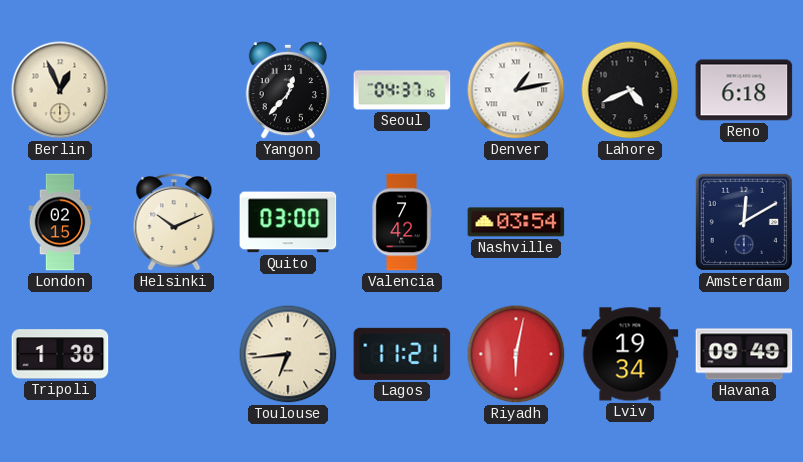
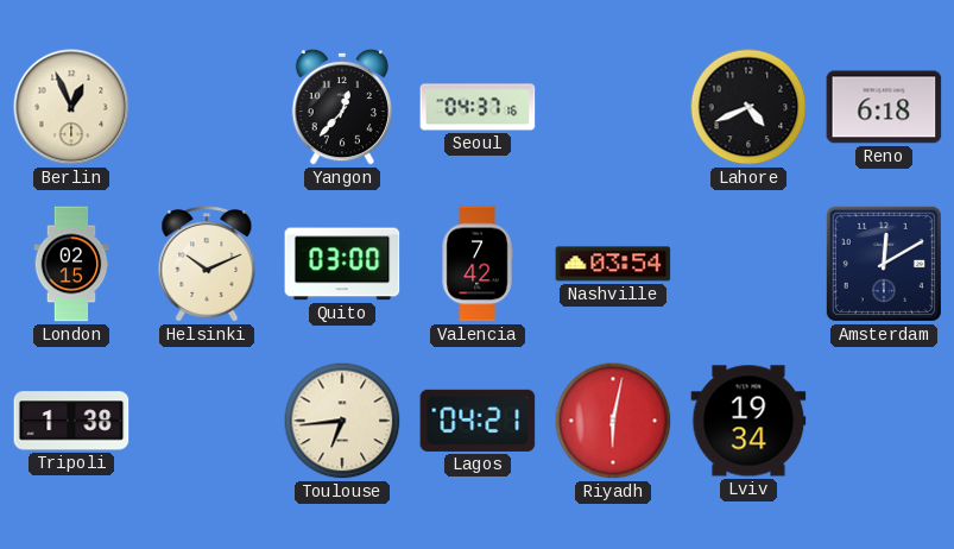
Denver: 1:13 -> none (516, 90)
Lagos: 11:21 -> 04:21 (478, 421)
Havana: 09:49 -> none (744, 354)
